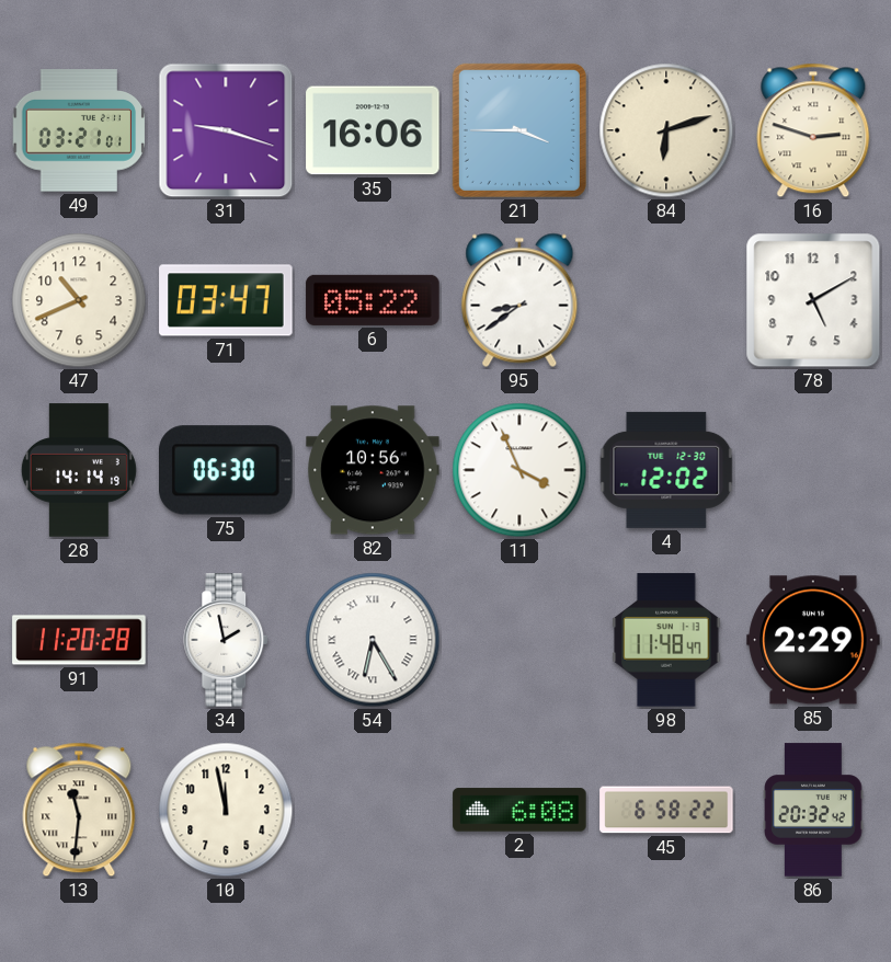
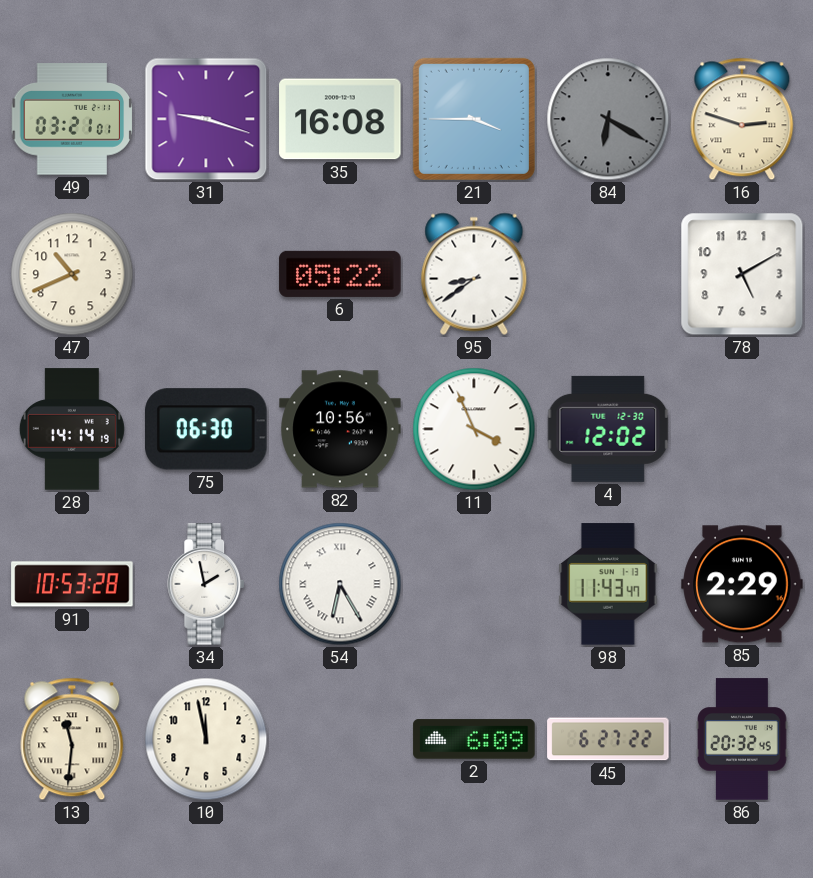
35: 16:06 -> 16:08 (340, 119)
84: 6:12 -> 6:20 (608, 119)
84 dial: cream -> grey (608, 119)
71: 03:47 -> none (226, 300)
91: 11:20 -> 10:53 (72, 584)
98: 11:48 -> 11:43 (608, 584)
2: 6:08 -> 6:09 (474, 739)
45: 6:58 -> 6:27 (608, 739)
86: 20:32:42 -> 20:32:45 (742, 739)
